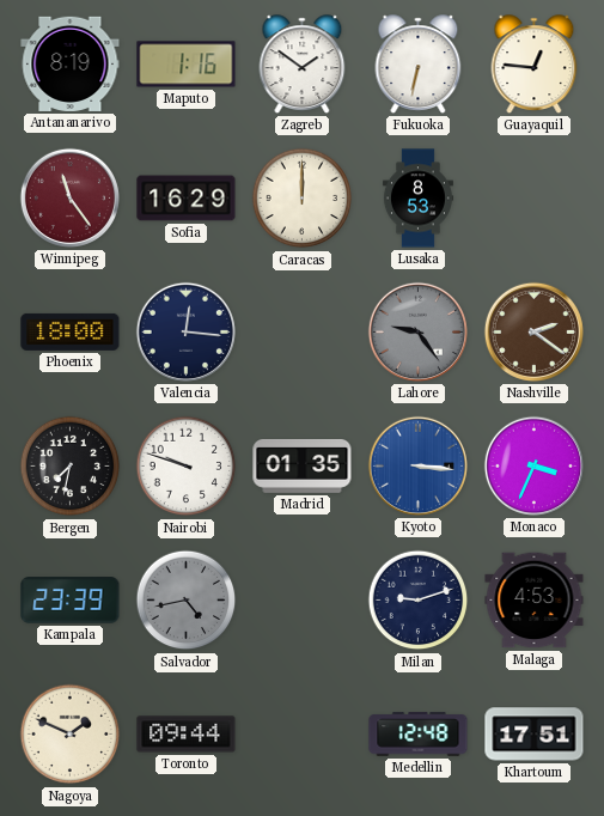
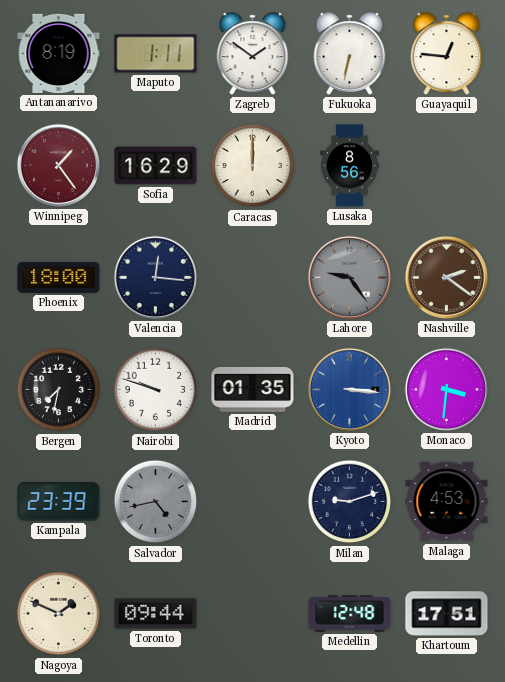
Maputo: 1:16 -> 1:11 (156, 54)
Winnipeg: 11:24 -> 1:24 (58, 165)
Lusaka: 8:53 -> 8:56 (349, 166)
Monaco: 3:34 -> 3:31 (446, 389)
